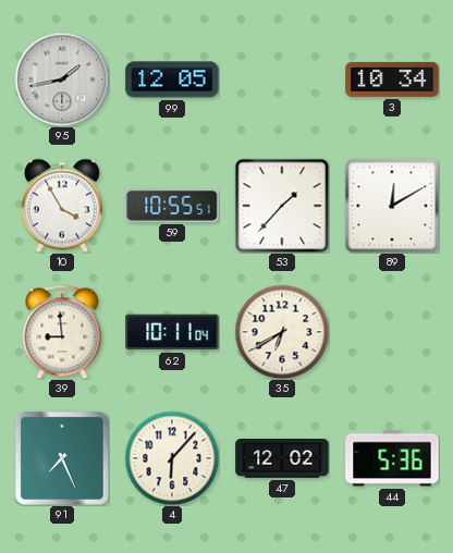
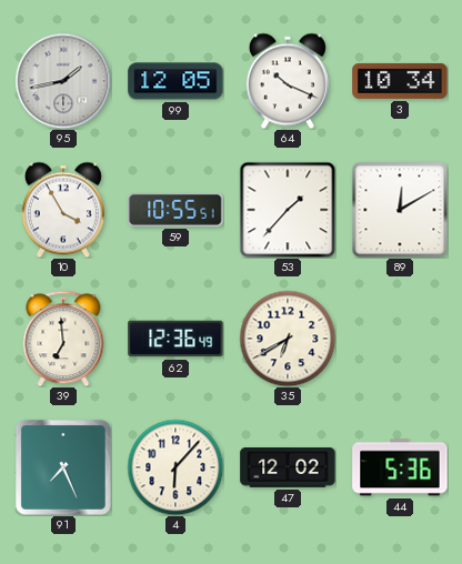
64: none -> 10:19 (288, 81)
39: 8:59 -> 6:59 (63, 339)
62: 10:11 -> 12:36 (175, 339)
